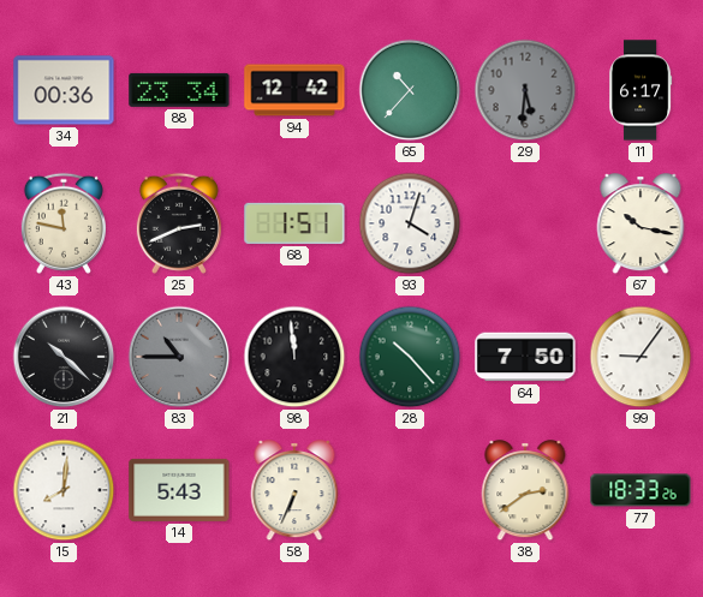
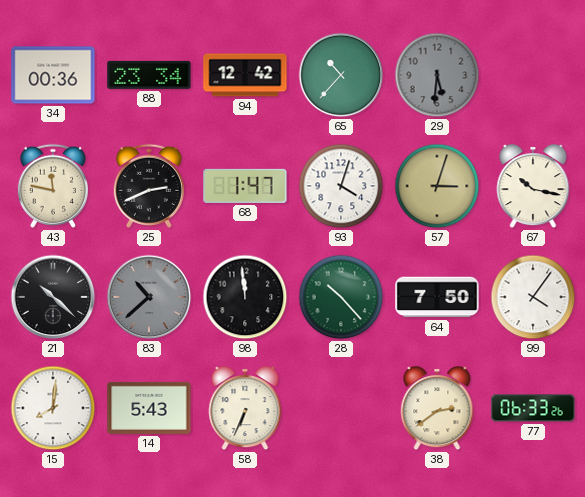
11: 6:17 -> none (642, 90)
68: 1:51 -> 1:47 (245, 186)
57: none -> 3:03 (437, 186)
83: 10:45 -> 10:38 (149, 297)
99: 9:06 -> 4:06 (533, 297)
77: 18:33 -> 06:33 (533, 408)
